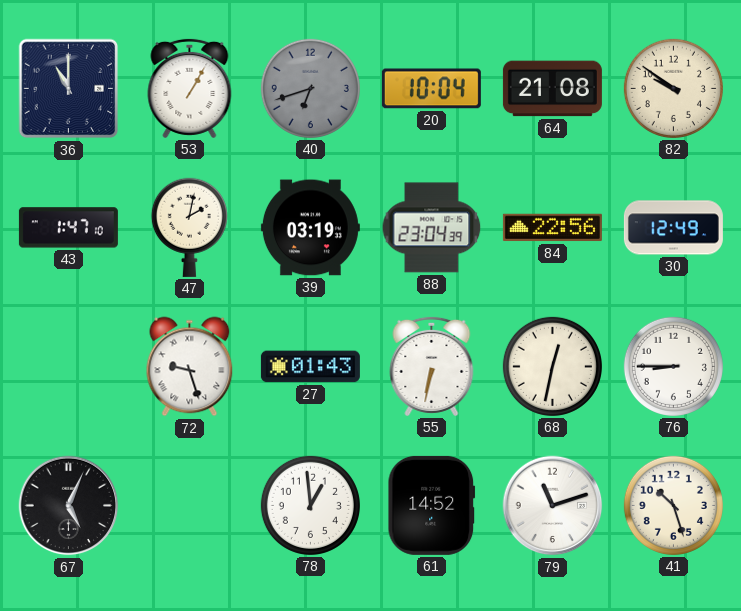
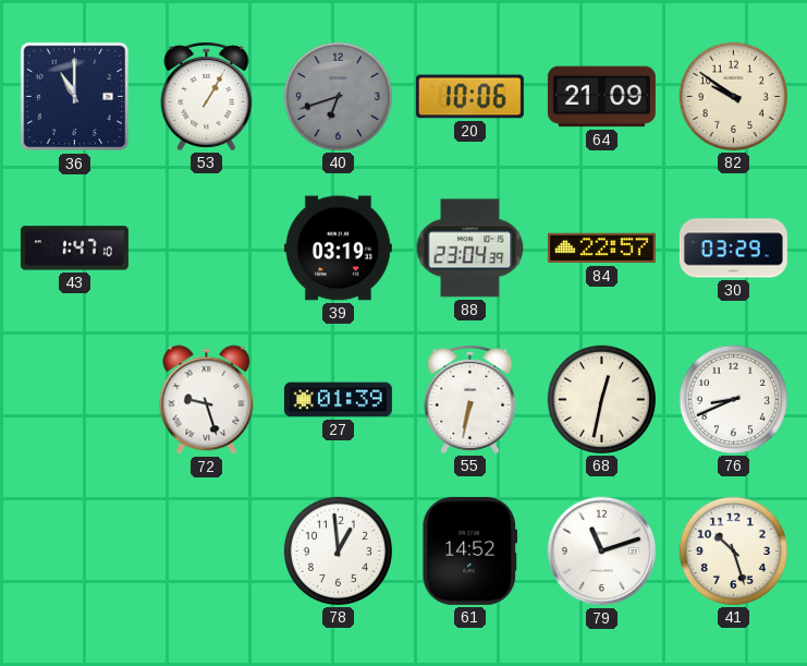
20: 10:04 -> 10:06 (469, 97)
64: 21:08 -> 21:09 (601, 97)
47: 2:02 -> none (189, 227)
84: 22:56 -> 22:57 (601, 249)
30: 12:49 -> 03:29 (733, 249)
27: 01:43 -> 01:39 (338, 400)
76: 8:45 -> 8:41 (733, 399)
67: 5:04 -> none (69, 506)
